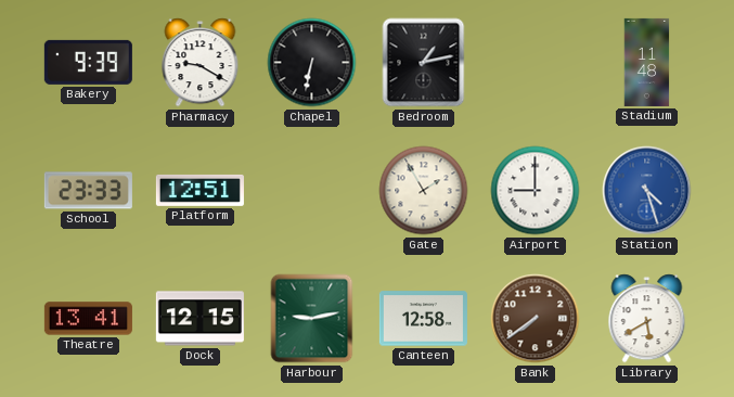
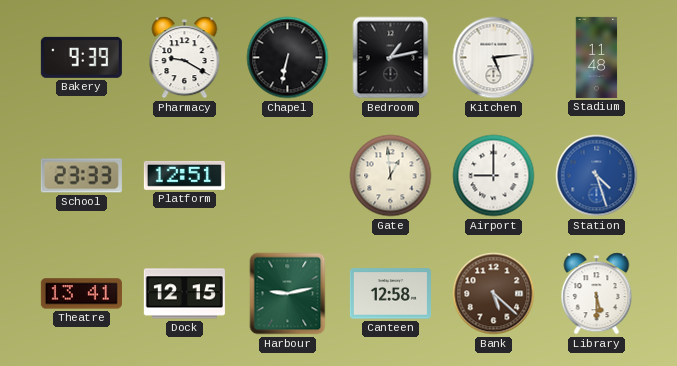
Kitchen: none -> 5:14 (494, 58)
Gate: 1:55 -> 12:59 (391, 176)
Bank: 7:39 -> 5:22 (494, 294)
Library: 5:40 -> 5:30 (597, 294)
